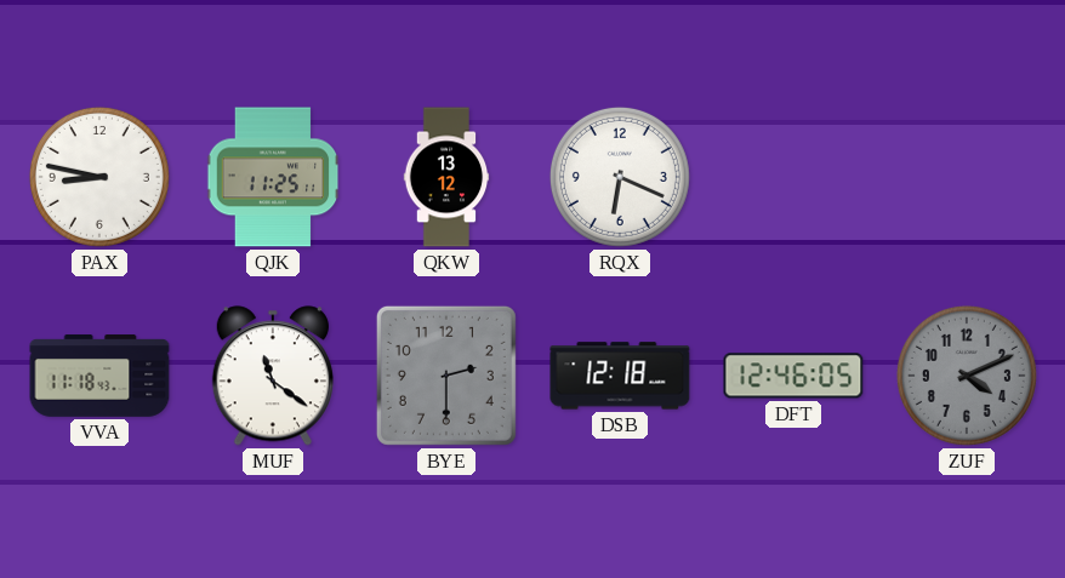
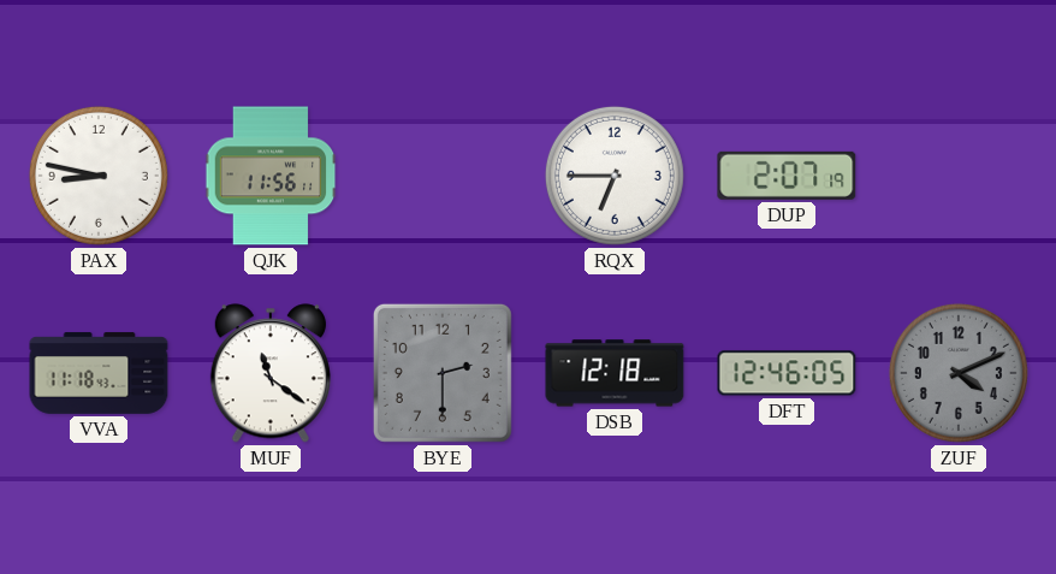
QJK: 11:25 -> 11:56 (271, 176)
QKW: 13:12 -> none (446, 177)
RQX: 6:19 -> 6:45 (615, 176)
DUP: none -> 2:07 (787, 176)
